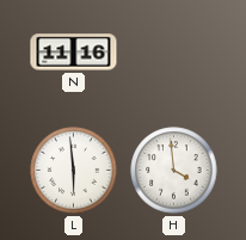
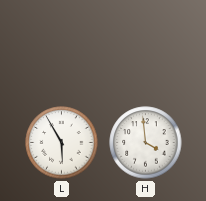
N: 11:16 -> none (74, 53)
L: 5:59 -> 5:55 (62, 143)
